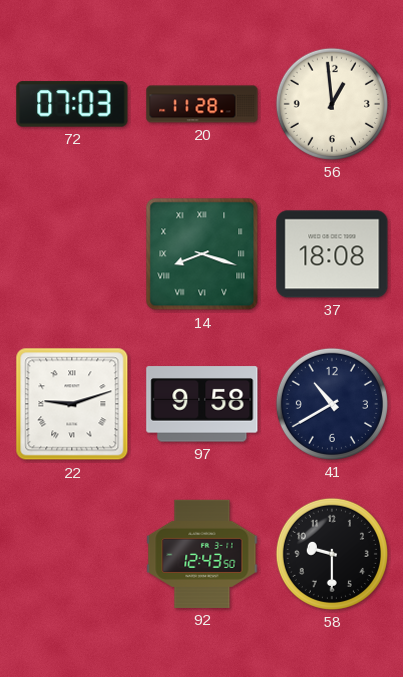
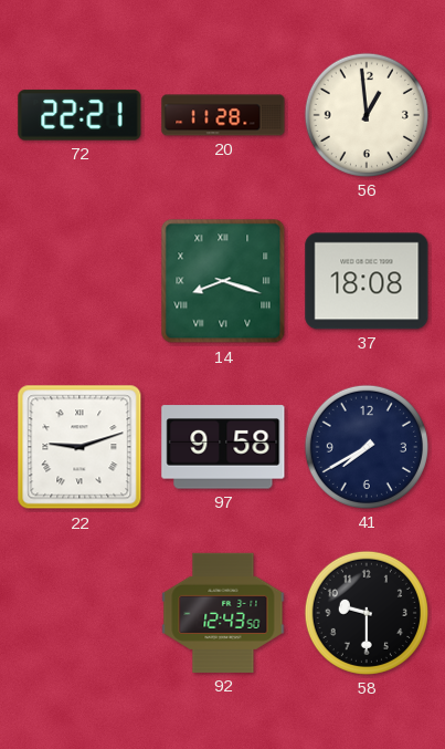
72: 07:03 -> 22:21 (80, 115)
41: 10:40 -> 7:40 (367, 447)
